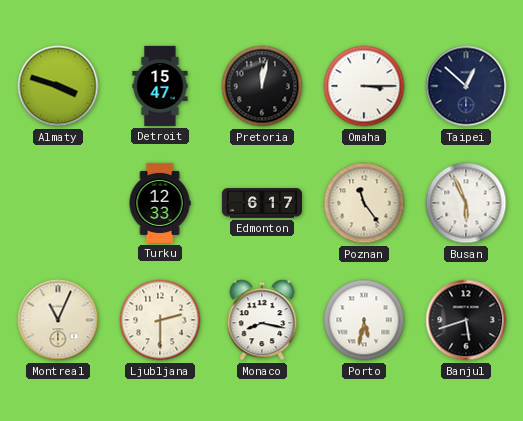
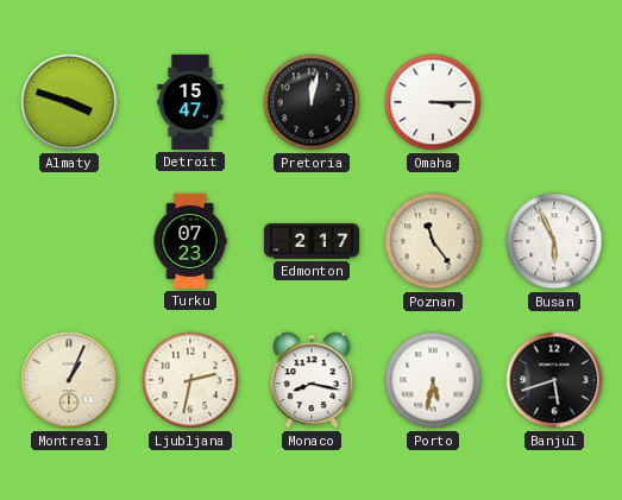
Taipei: 12:52 -> none (466, 86)
Turku: 12:33 -> 07:23 (190, 241)
Edmonton: 6:17 -> 2:17 (312, 241)
Montreal: 11:04 -> 1:04 (69, 380)
Ljubljana: 2:30 -> 2:32 (190, 380)
